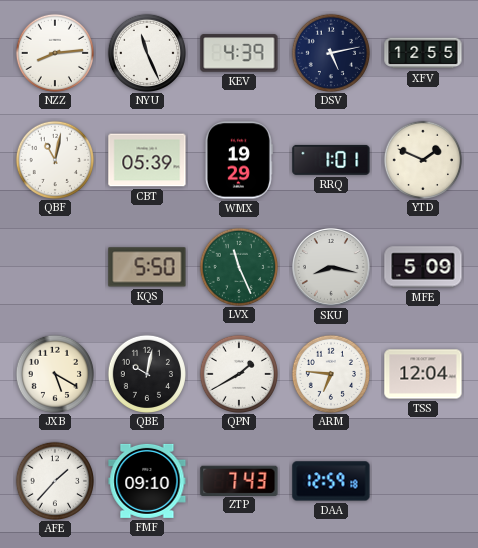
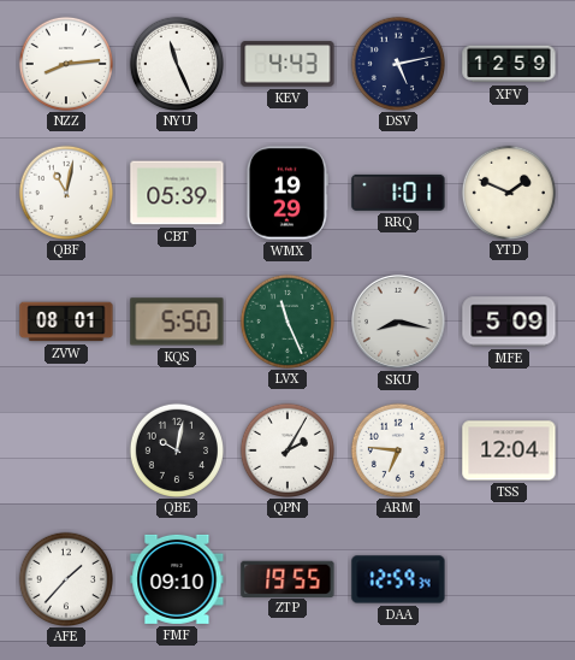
KEV: 4:39 -> 4:43 (287, 64)
XFV: 12:55 -> 12:59 (509, 64)
ZVW: none -> 08:01 (66, 322)
JXB: 5:20 -> none (54, 373)
QPN: 1:40 -> 2:05 (286, 449)
ZTP: 7:43 -> 19:55 (287, 578)
DAA: 12:59:18 -> 12:59:34 (398, 579)
